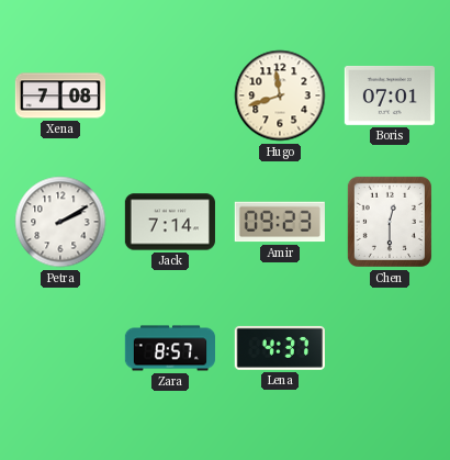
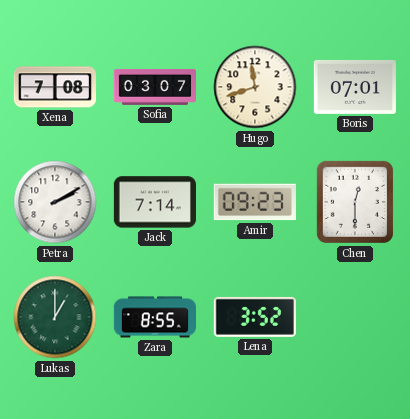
Sofia: none -> 03:07 (154, 87)
Lukas: none -> 1:00 (55, 317)
Zara: 8:57 -> 8:55 (154, 317)
Lena: 4:37 -> 3:52 (255, 317)
